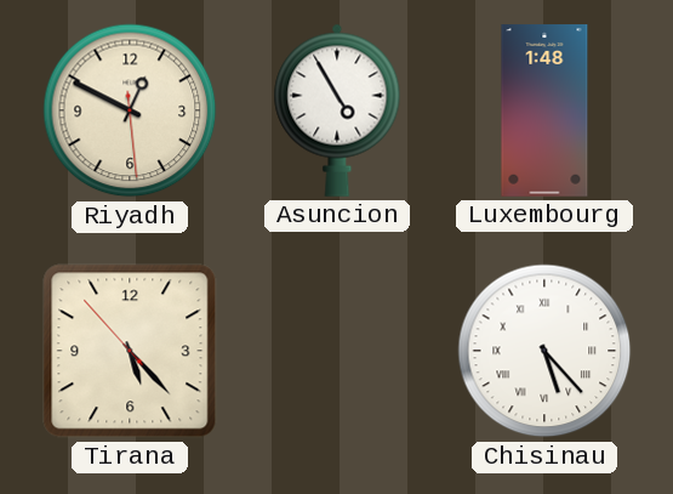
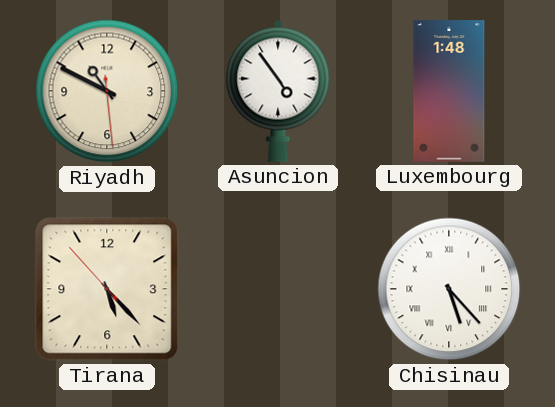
Riyadh: 12:49 -> 10:49 (107, 91)
Asuncion: 4:55 -> 4:54 (278, 91)
